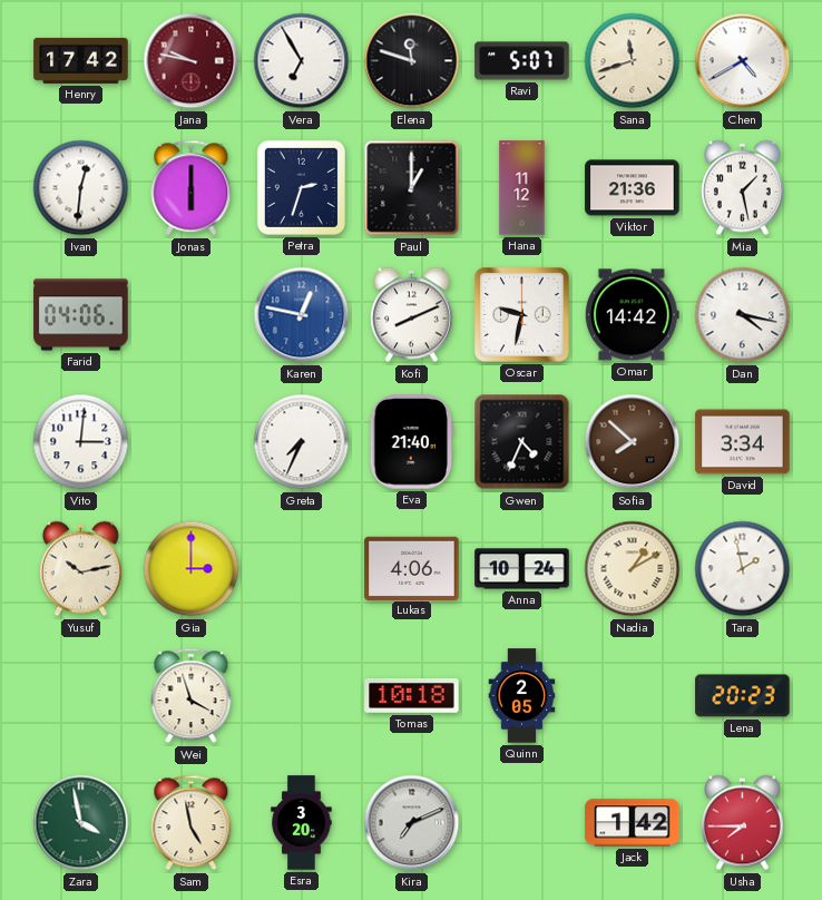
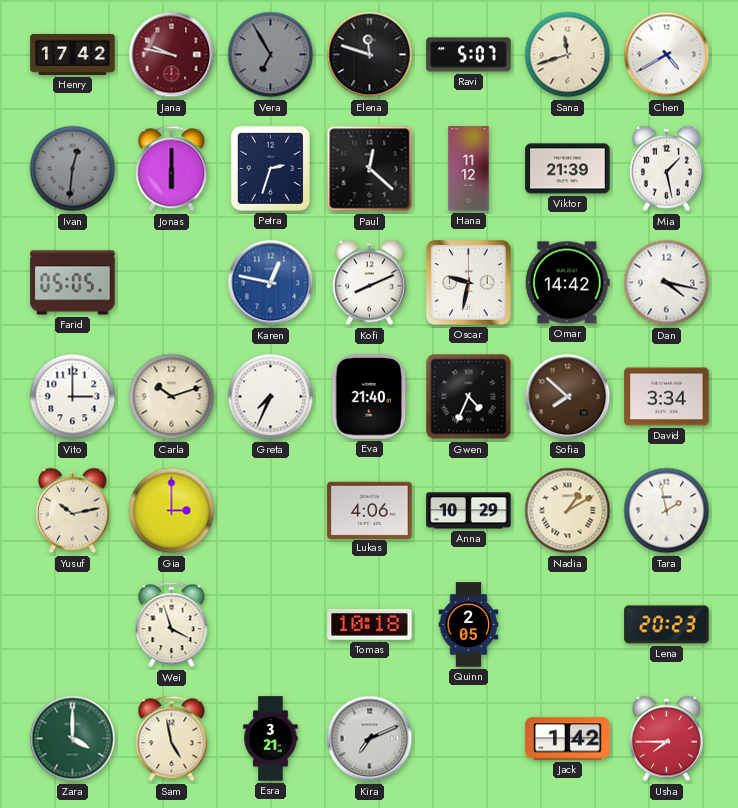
Vera dial: white -> grey (271, 55)
Ivan dial: white -> grey (73, 169)
Paul: 1:00 -> 12:22 (370, 169)
Viktor: 21:36 -> 21:39 (568, 169)
Farid: 04:06 -> 05:05 (73, 283)
Vito: 3:01 -> 3:00 (73, 397)
Carla: none -> 10:12 (172, 397)
Anna: 10:24 -> 10:29 (469, 511)
Zara: 3:58 -> 4:00 (73, 739)
Esra: 3:20 -> 3:21 (271, 739)
